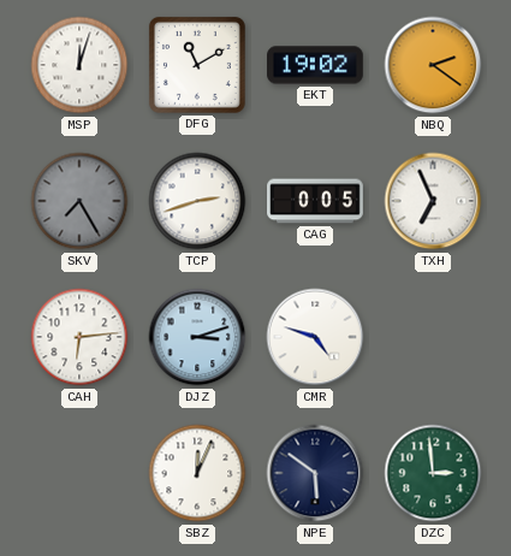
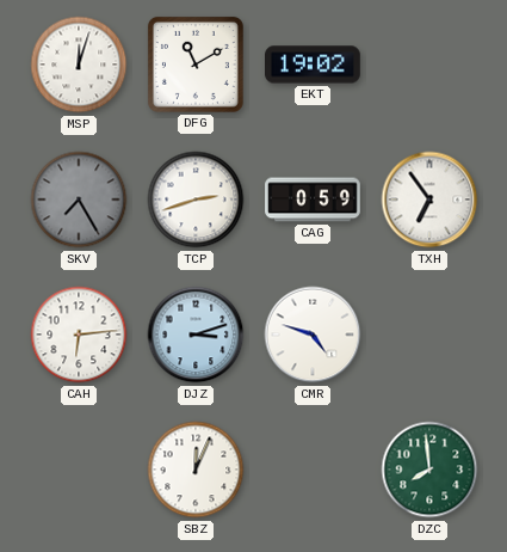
NBQ: 2:21 -> none (433, 65)
CAG: 0:05 -> 0:59 (313, 200)
TXH: 6:56 -> 6:54 (429, 200)
NPE: 5:51 -> none (315, 473)
DZC: 2:59 -> 7:59 (429, 470)
